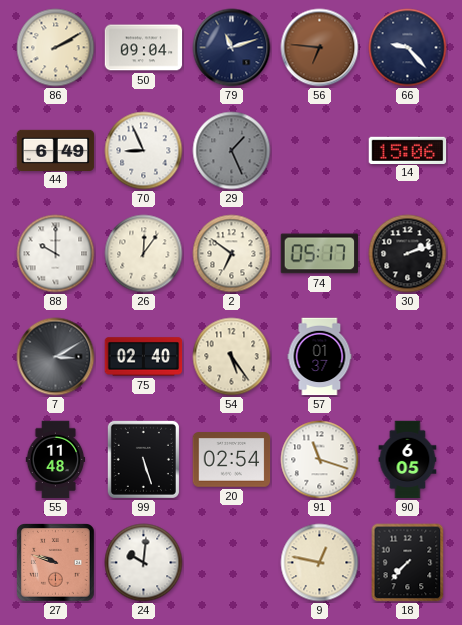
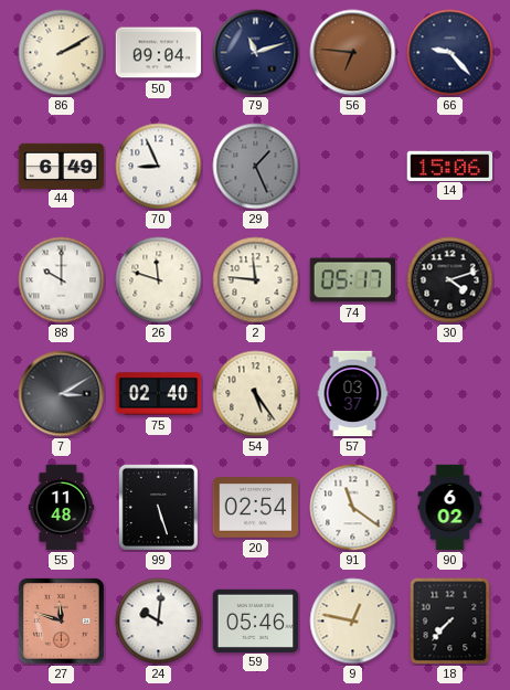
26: 12:06 -> 11:48 (159, 280)
2: 6:51 -> 11:46 (256, 280)
30: 2:12 -> 4:12 (450, 280)
57: 01:37 -> 03:37 (353, 394)
91: 11:18 -> 11:21 (353, 508)
90: 6:05 -> 6:02 (450, 508)
27: 9:48 -> 11:48 (62, 622)
59: none -> 05:46 (256, 620)
